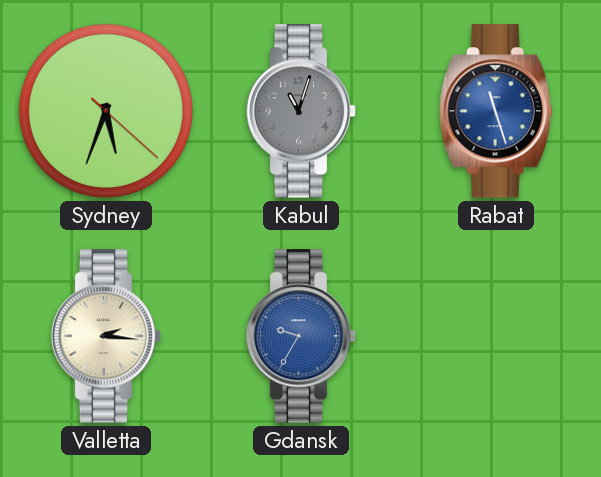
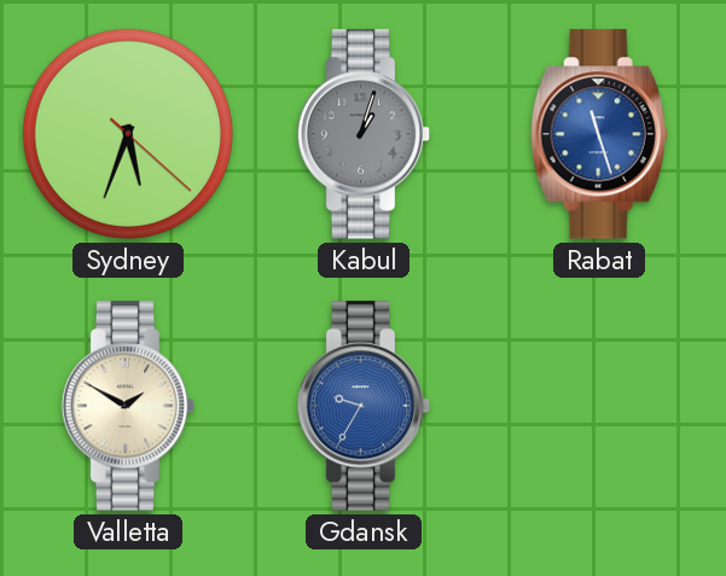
Kabul: 11:03 -> 1:03 (364, 134)
Valletta: 2:16 -> 1:50 (128, 406)
